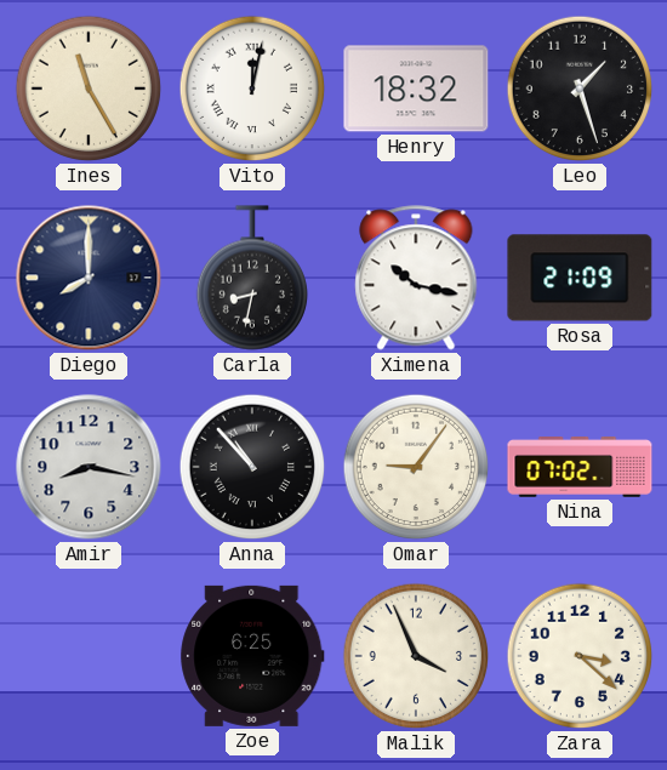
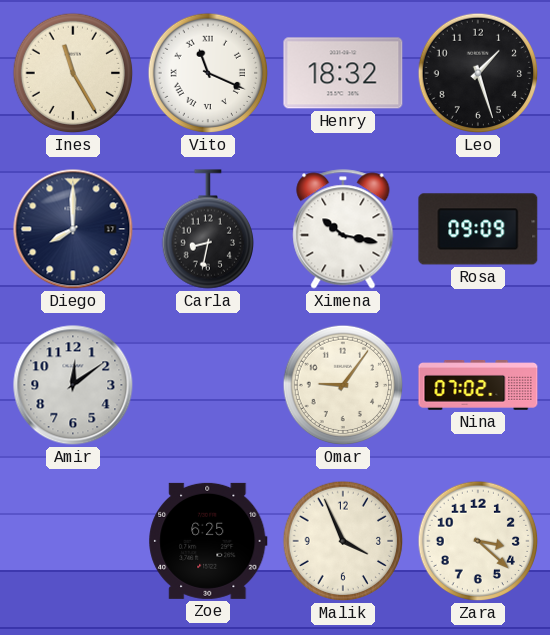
Vito: 12:02 -> 11:19 (208, 73)
Rosa: 21:09 -> 09:09 (478, 229)
Amir: 8:17 -> 12:09 (73, 385)
Anna: 10:53 -> none (252, 467)
